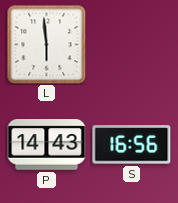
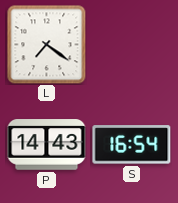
L: 5:59 -> 7:21 (47, 45)
S: 16:56 -> 16:54 (132, 145)
